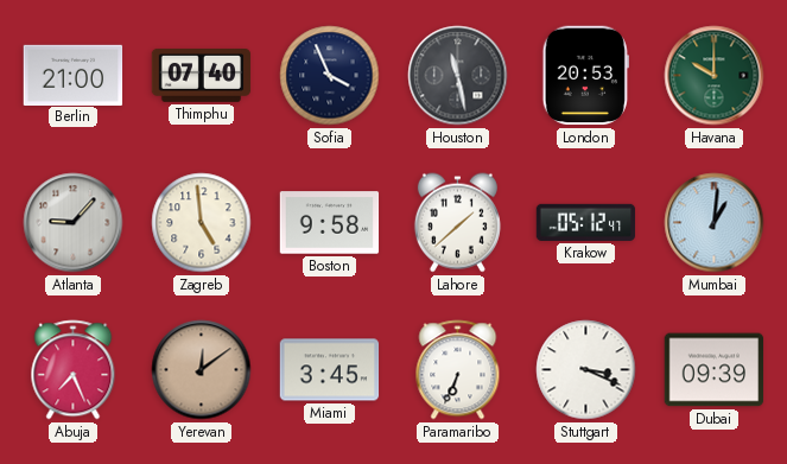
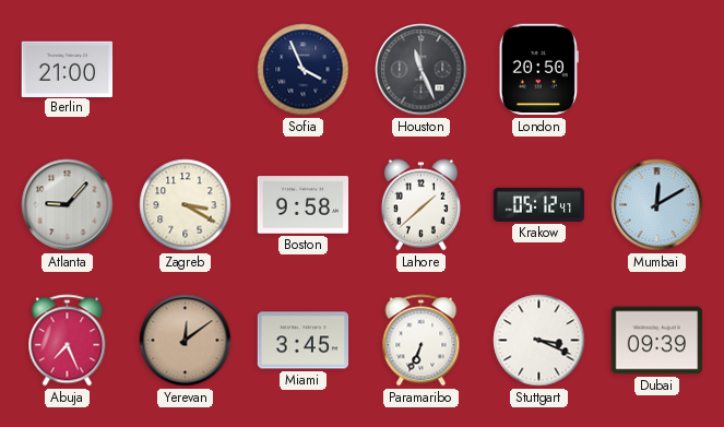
Thimphu: 07:40 -> none (202, 75)
Houston: 11:28 -> 11:26 (422, 70)
London: 20:53 -> 20:50 (538, 70)
Havana: 10:00 -> none (715, 76)
Zagreb: 4:59 -> 3:20 (186, 205)
Mumbai: 1:01 -> 12:10 (657, 205)
